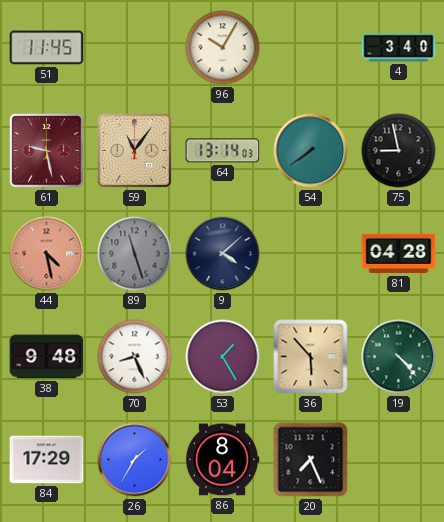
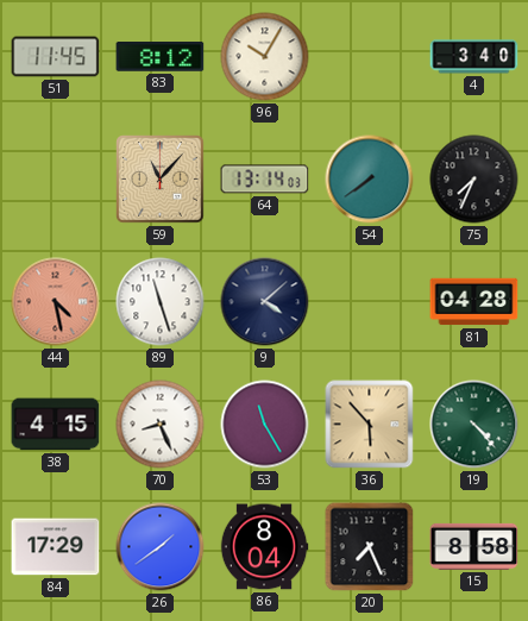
83: none -> 8:12 (161, 57)
61: 9:28 -> none (47, 151)
59: 11:06 -> 11:07 (161, 180)
75: 8:58 -> 7:34 (474, 180)
89 dial: grey -> white (161, 302)
38: 9:48 -> 4:15 (56, 425)
53: 1:25 -> 11:25 (265, 425)
26: 1:35 -> 1:39 (161, 547)
15: none -> 8:58 (474, 546)
